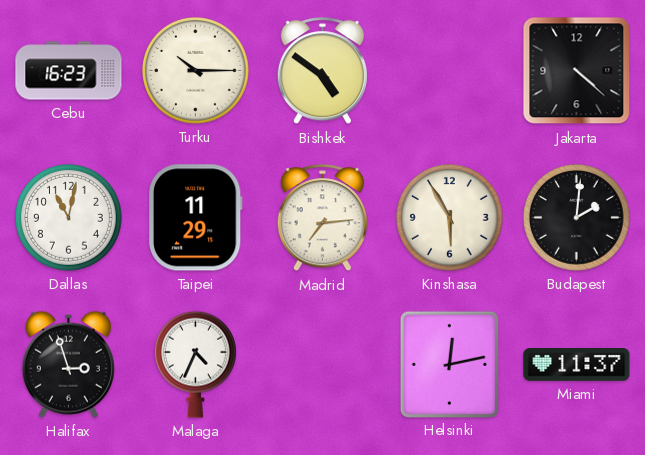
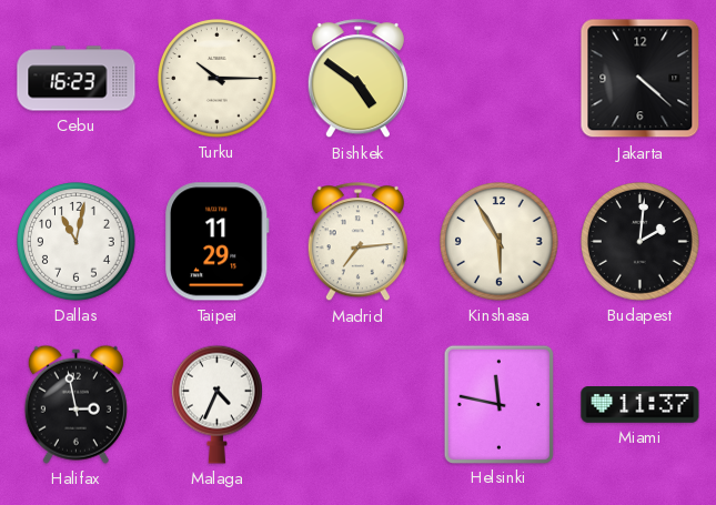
Halifax: 2:57 -> 2:58 (75, 404)
Helsinki: 12:13 -> 11:47 (498, 404)
